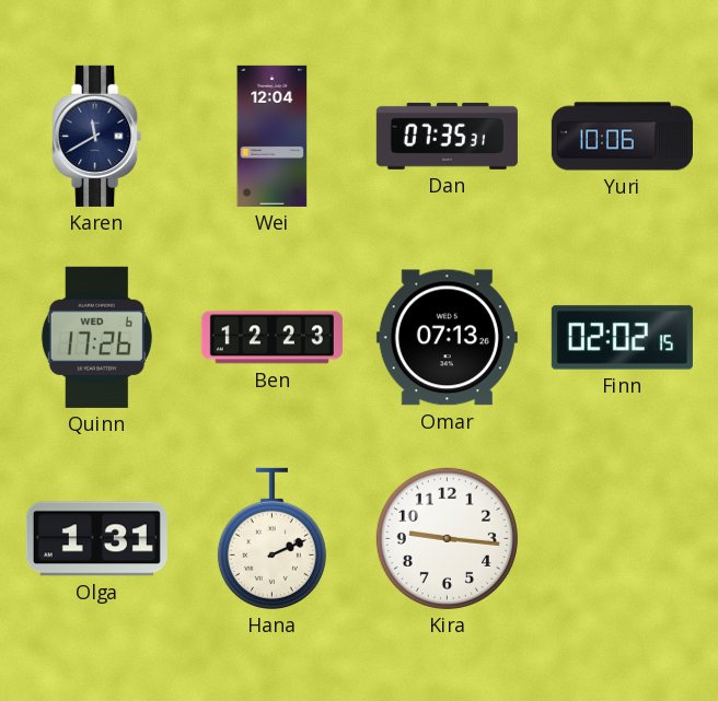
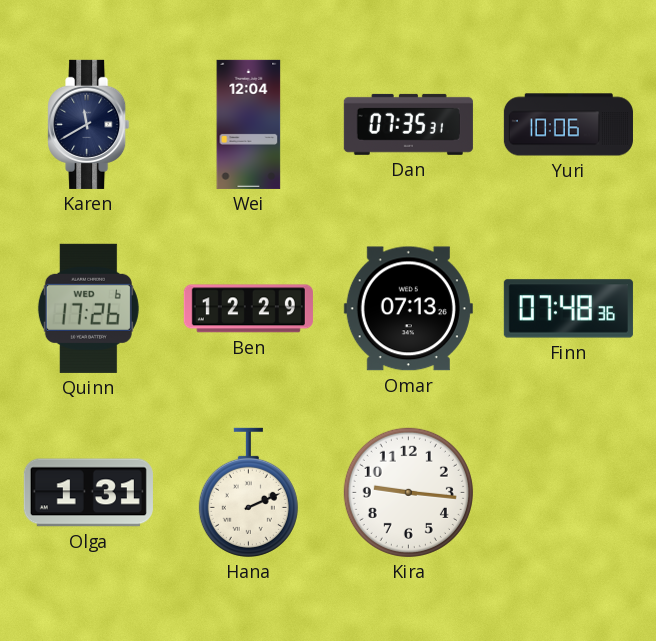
Ben: 12:23 -> 12:29 (248, 309)
Finn: 02:02 -> 07:48 (568, 309)
